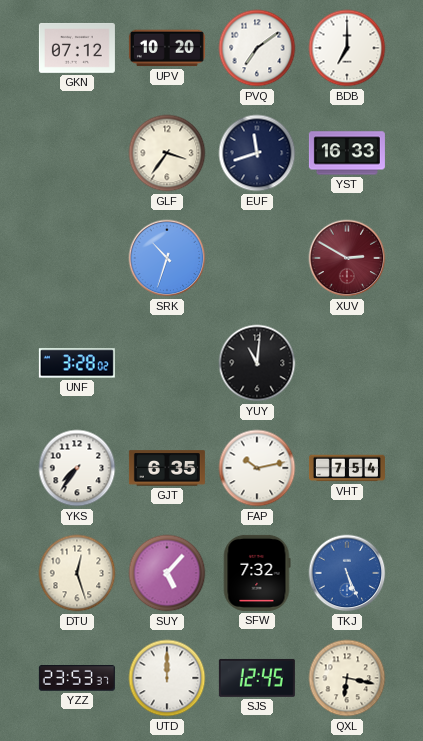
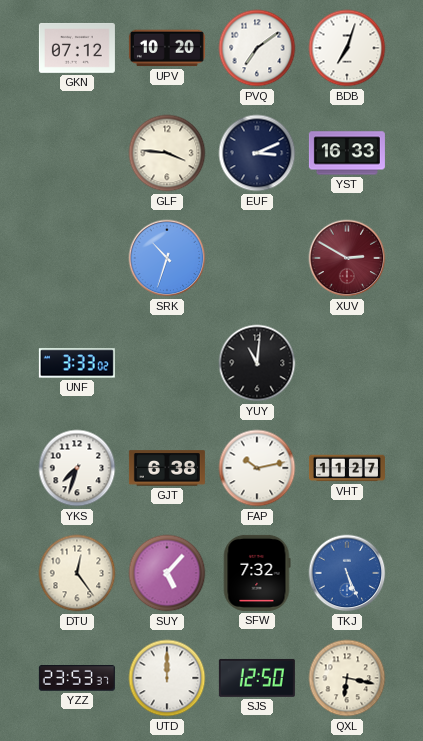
BDB: 7:00 -> 7:03 (347, 48)
GLF: 3:36 -> 3:46 (167, 153)
EUF: 11:42 -> 3:11 (257, 153)
UNF: 3:28 -> 3:33 (77, 363)
YKS: 7:36 -> 7:33 (77, 468)
GJT: 6:35 -> 6:38 (167, 468)
VHT: 7:54 -> 11:27 (347, 468)
DTU: 12:27 -> 12:24 (77, 573)
SJS: 12:45 -> 12:50 (257, 678)
